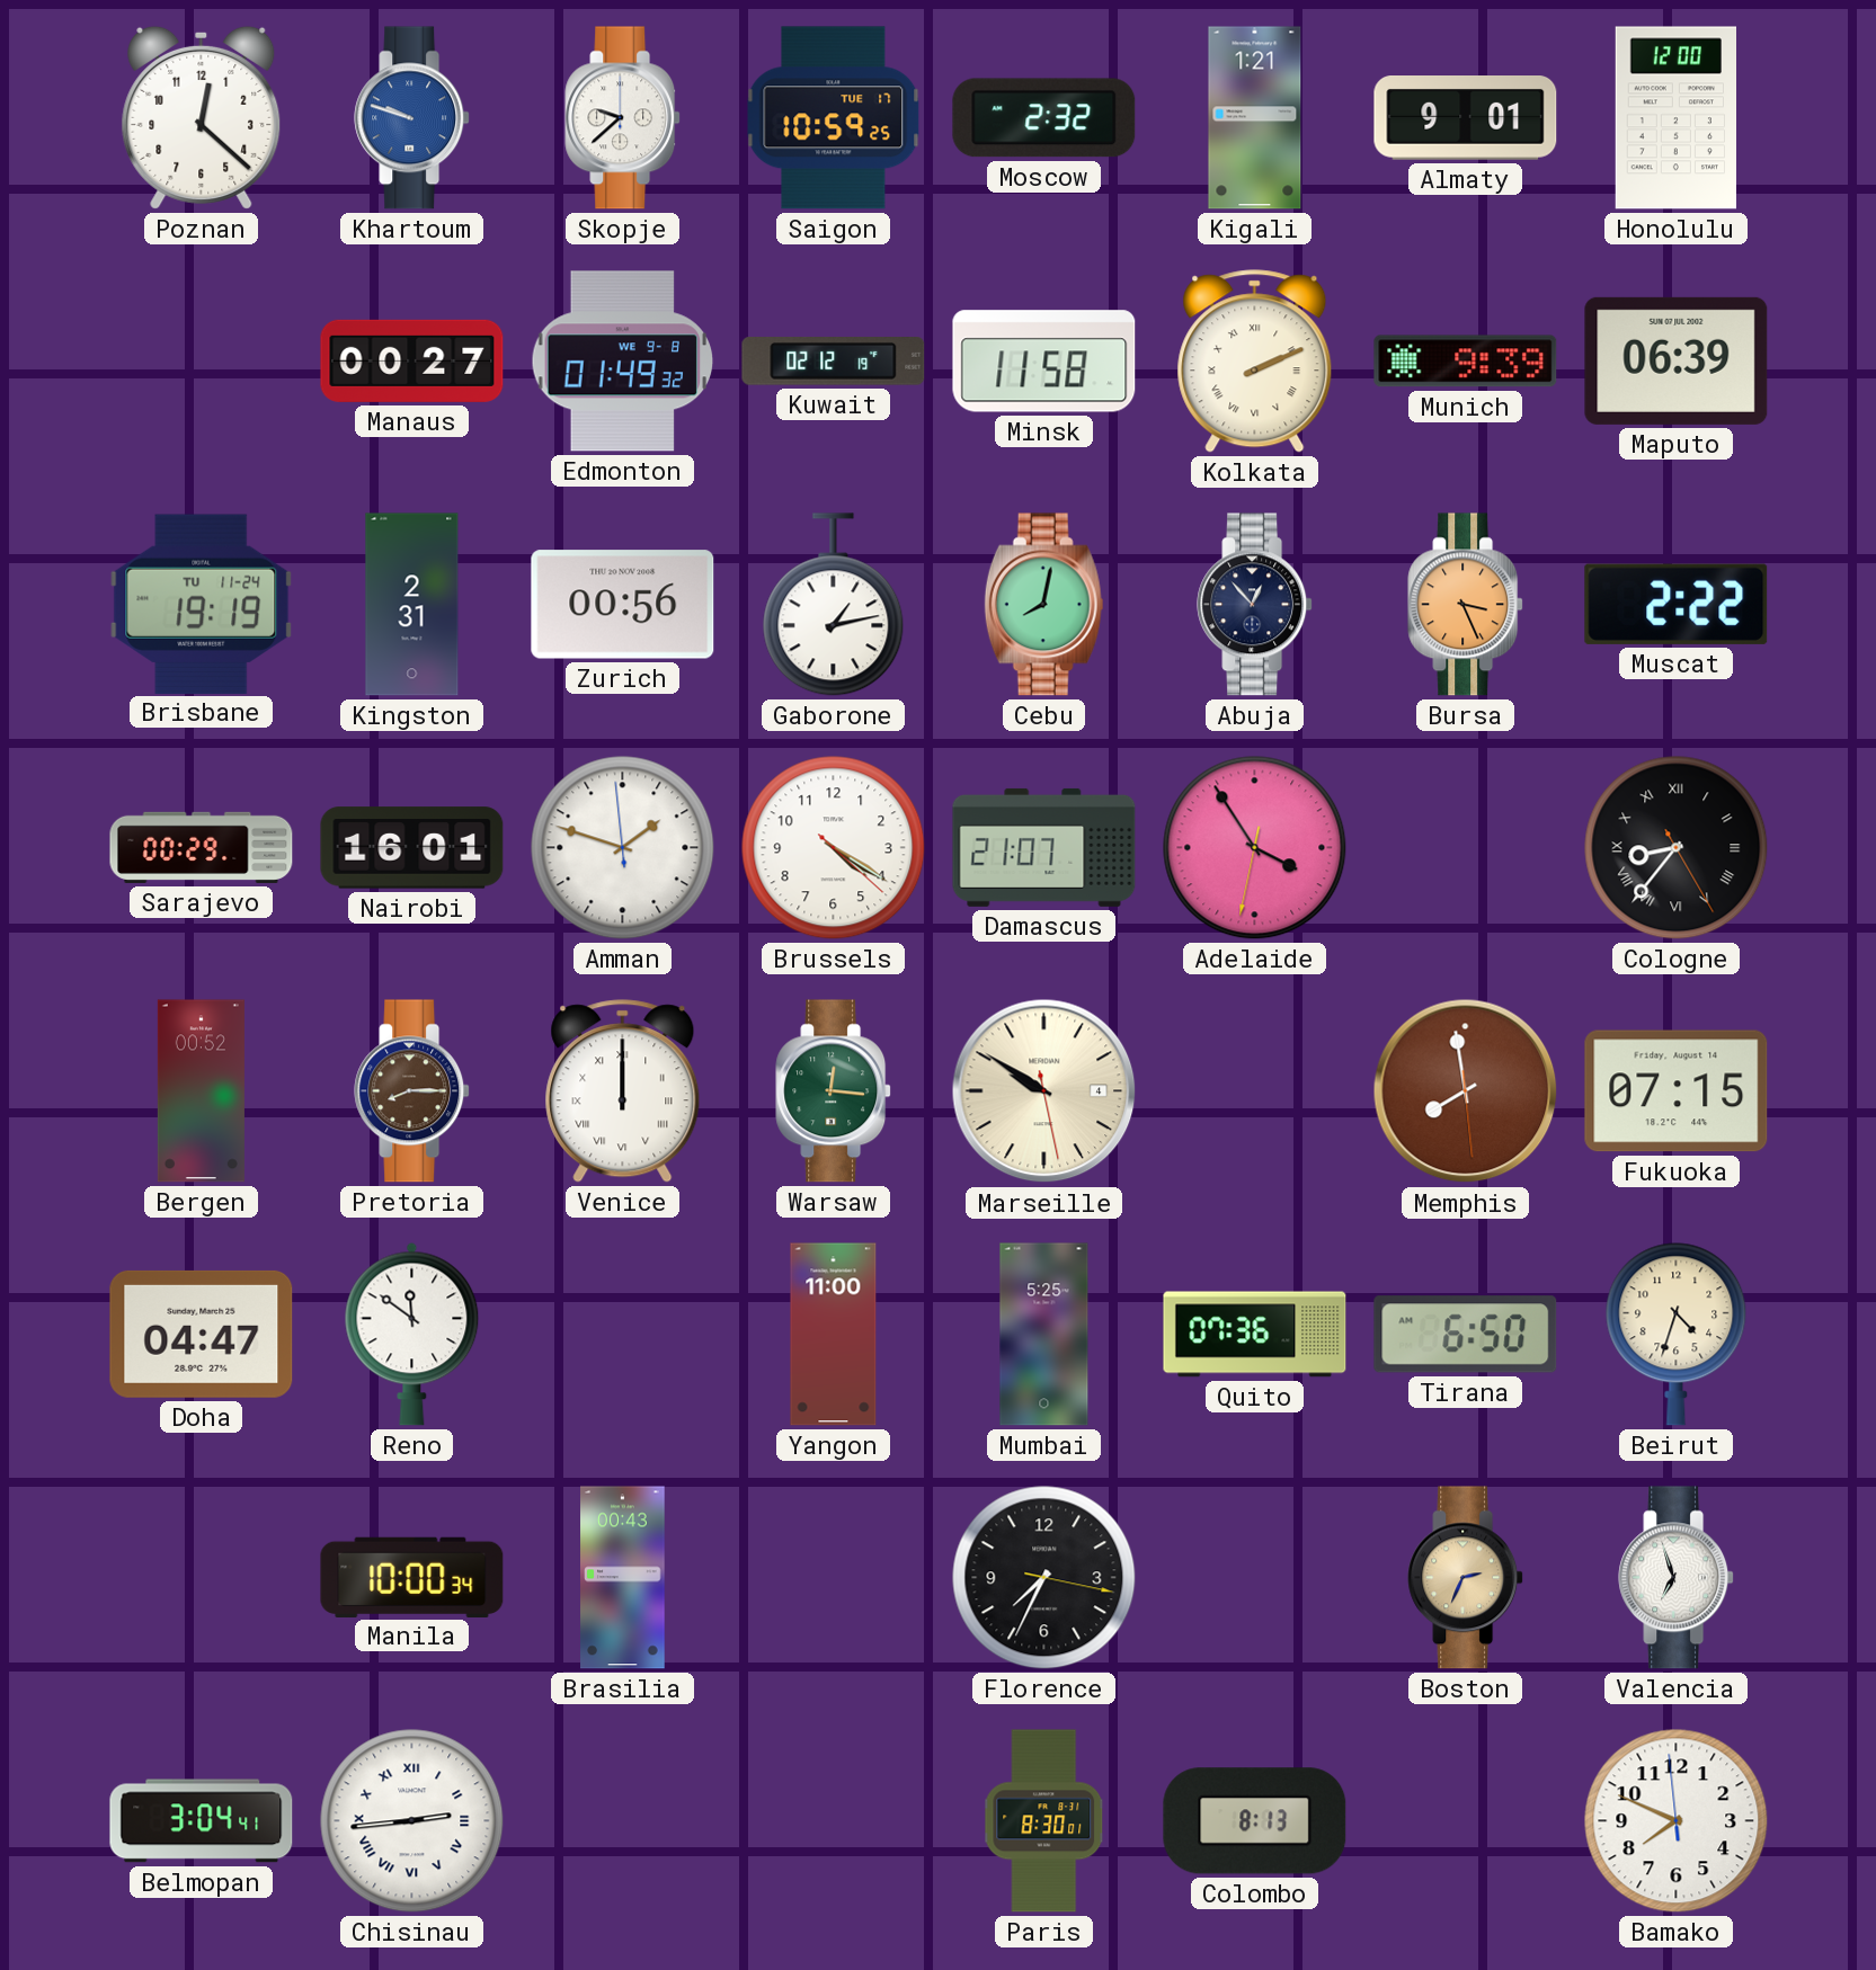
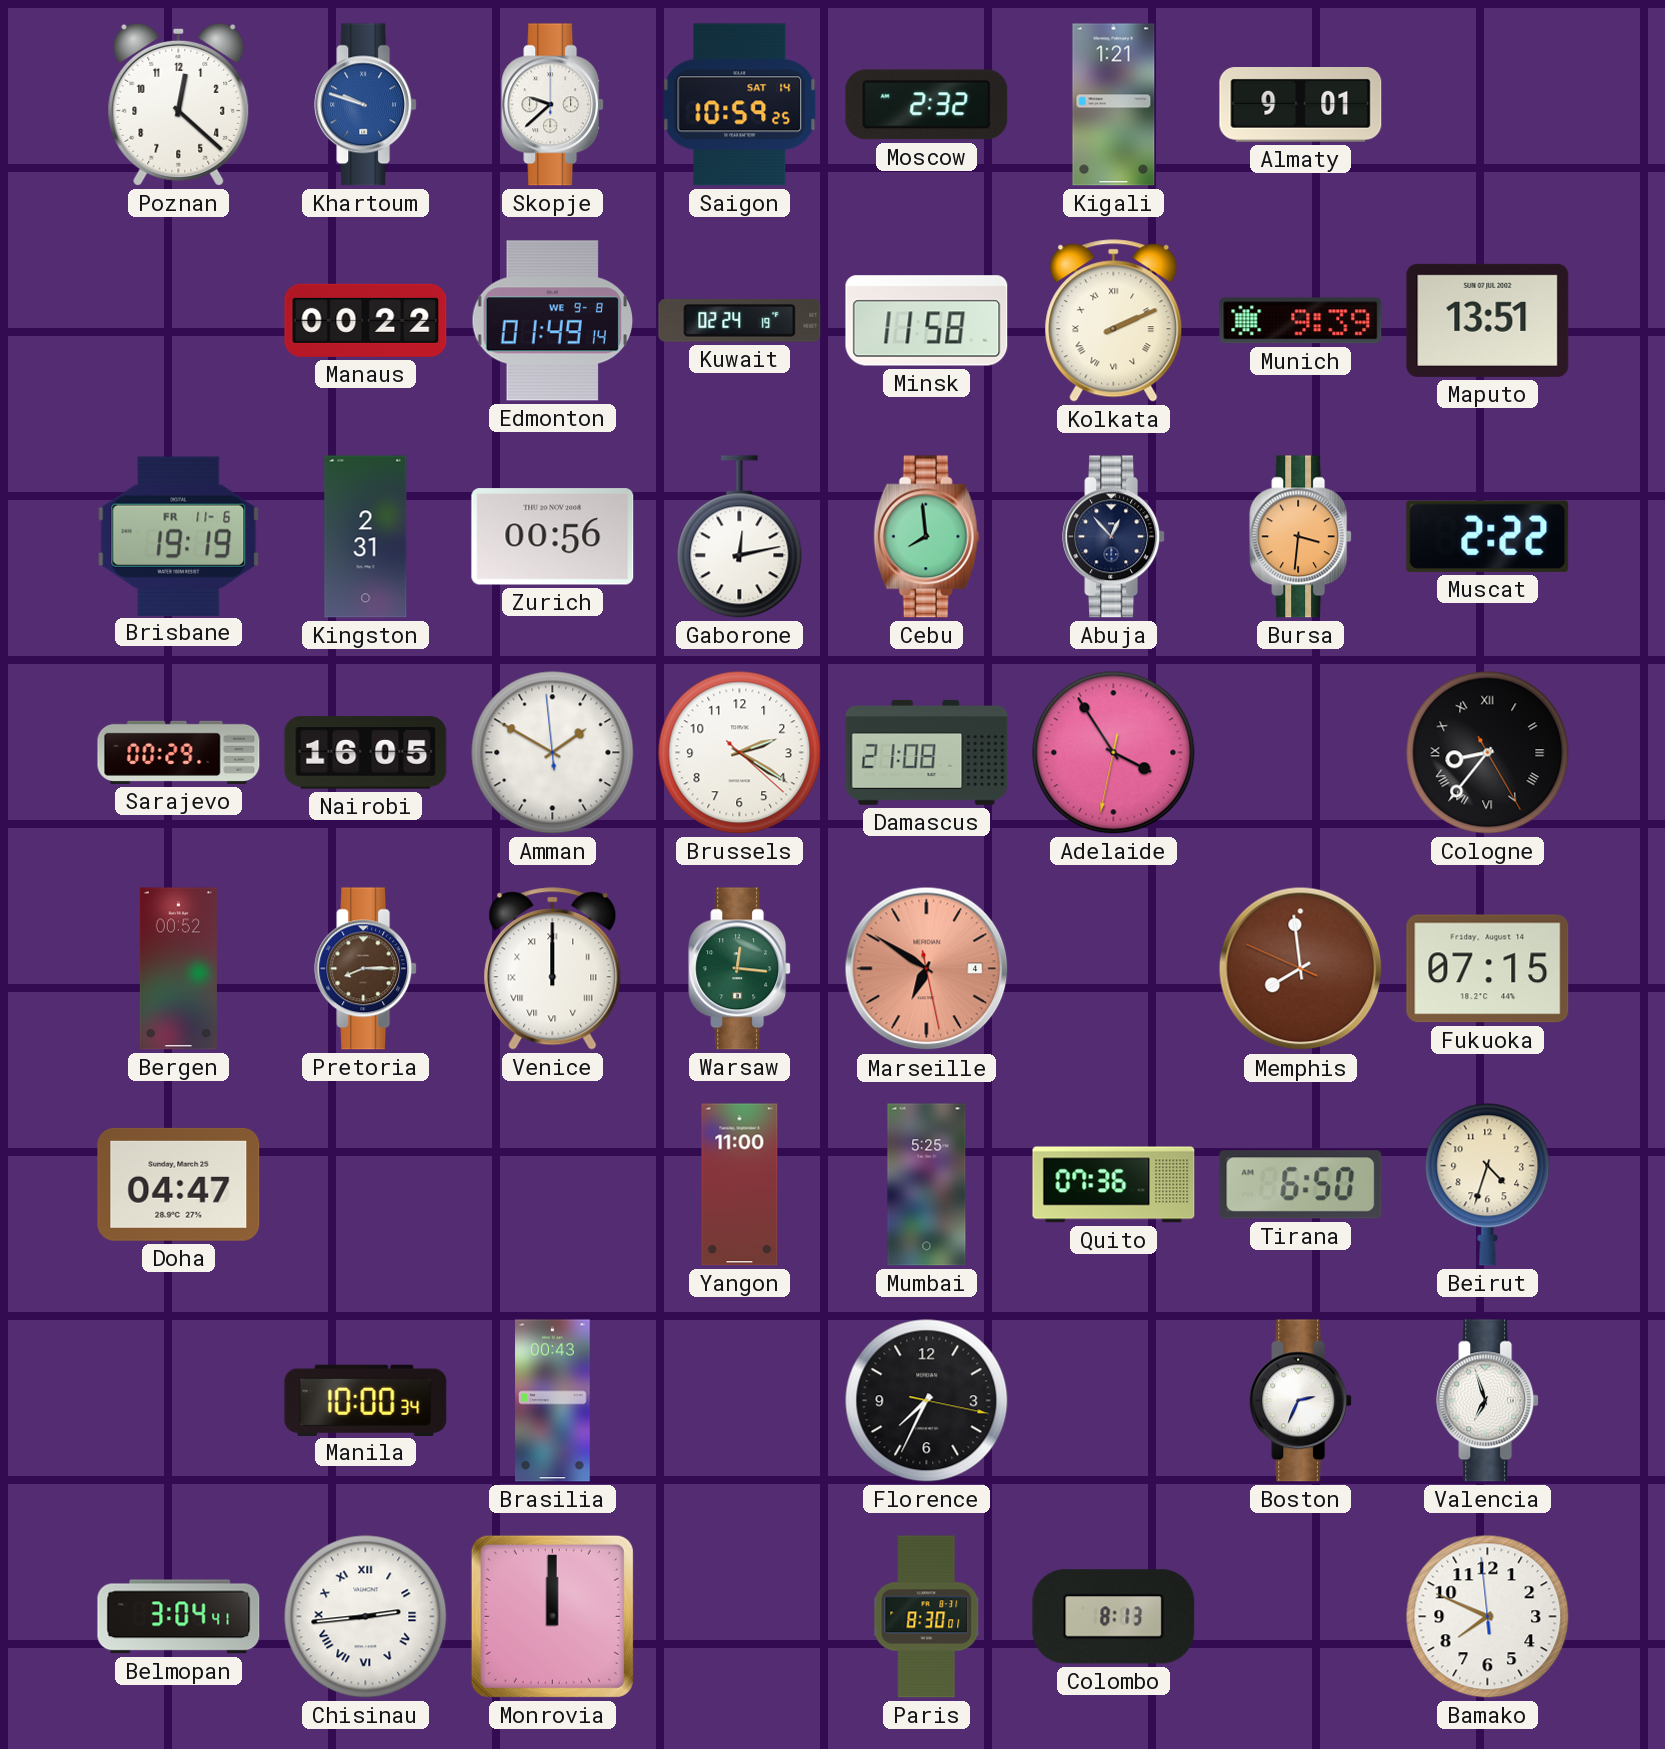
Saigon date: TUE 17 -> SAT 14 (740, 105)
Honolulu: 12:00 -> none (1675, 118)
Manaus: 00:27 -> 00:22 (366, 320)
Edmonton: 01:49:32 -> 01:49:14 (553, 321)
Kuwait: 02:12 -> 02:24 (740, 321)
Maputo: 06:39 -> 13:51 (1488, 320)
Brisbane date: TU 11-24 -> FR 11-6 (179, 536)
Gaborone: 1:13 -> 12:13 (740, 537)
Cebu: 8:02 -> 7:59 (927, 537)
Bursa: 3:26 -> 3:31 (1301, 537)
Nairobi: 16:01 -> 16:05 (366, 753)
Amman: 1:47 -> 1:49 (553, 753)
Brussels: 4:20 -> 2:20 (740, 753)
Damascus: 21:07 -> 21:08 (927, 752)
Marseille: 9:50 -> 6:50 (927, 969)
Marseille dial: cream -> salmon (927, 969)
Memphis: 7:58:29 -> 7:58:49 (1301, 969)
Reno: 11:51 -> none (412, 1334)
Boston dial: champagne -> white (1301, 1401)
Monrovia: none -> 12:00 (552, 1616)
